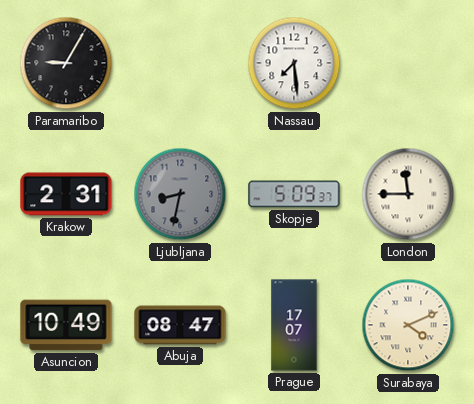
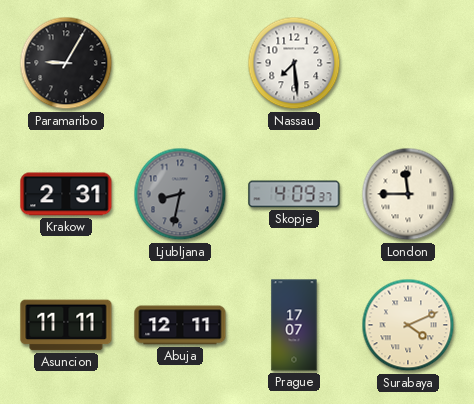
Skopje: 5:09 -> 4:09 (294, 194)
Asuncion: 10:49 -> 11:11 (66, 325)
Abuja: 08:47 -> 12:11 (180, 325)
